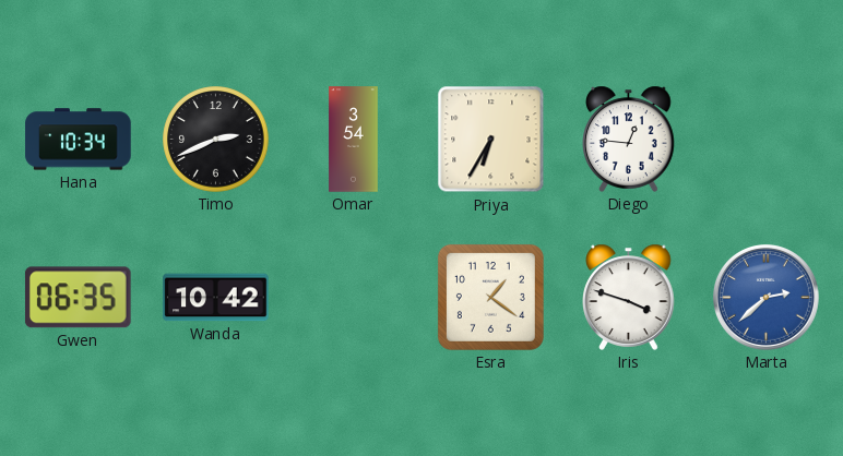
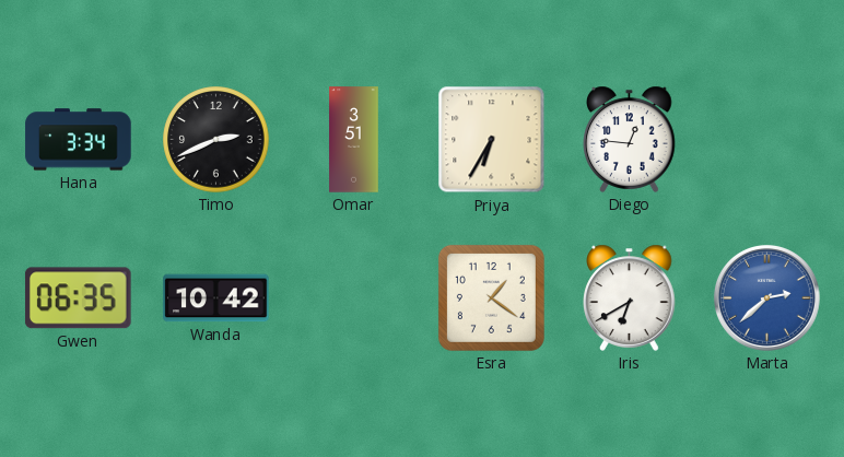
Hana: 10:34 -> 3:34 (79, 140)
Omar: 3:54 -> 3:51 (354, 140)
Iris: 3:48 -> 6:40 (630, 297)
